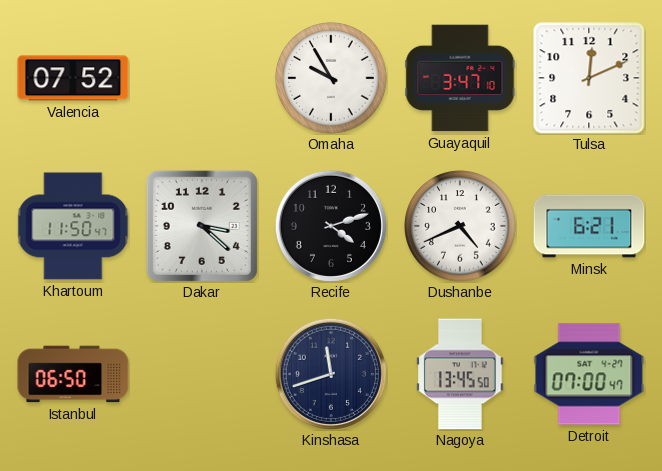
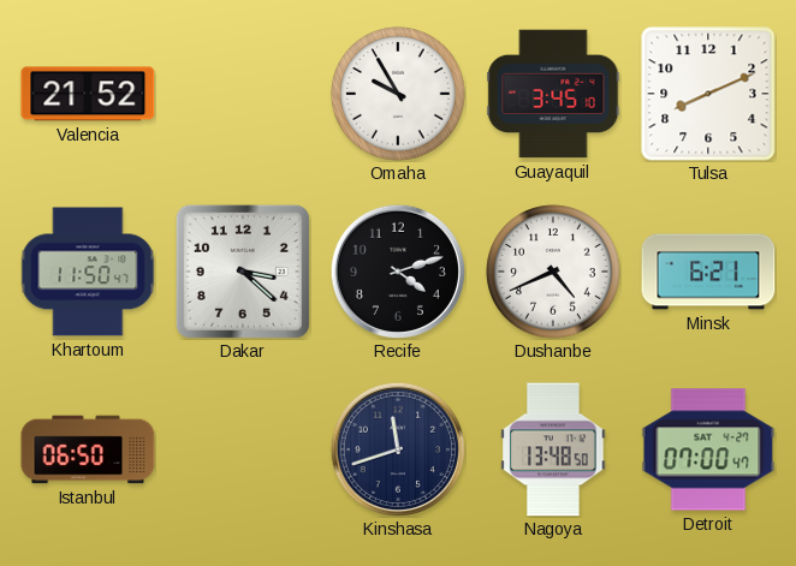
Valencia: 07:52 -> 21:52 (88, 94)
Guayaquil: 3:47 -> 3:45 (553, 94)
Tulsa: 12:11 -> 8:11 (708, 94)
Nagoya: 13:45 -> 13:48 (553, 449)
